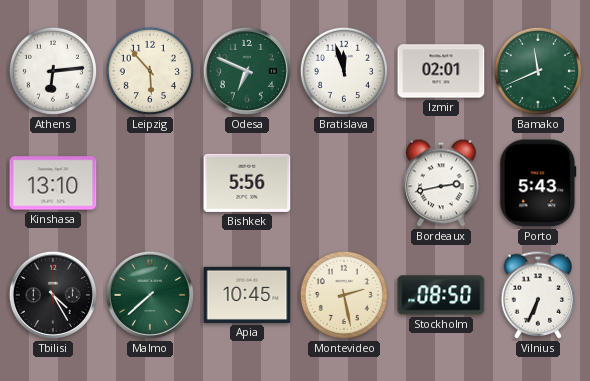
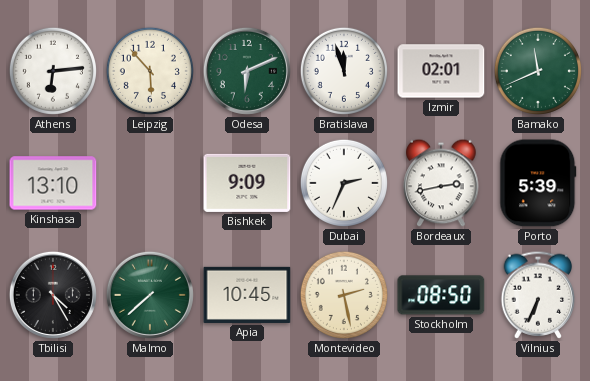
Odesa: 6:49 -> 6:11 (247, 71)
Bishkek: 5:56 -> 9:09 (247, 183)
Dubai: none -> 2:34 (344, 183)
Porto: 5:43 -> 5:39 (538, 183)
